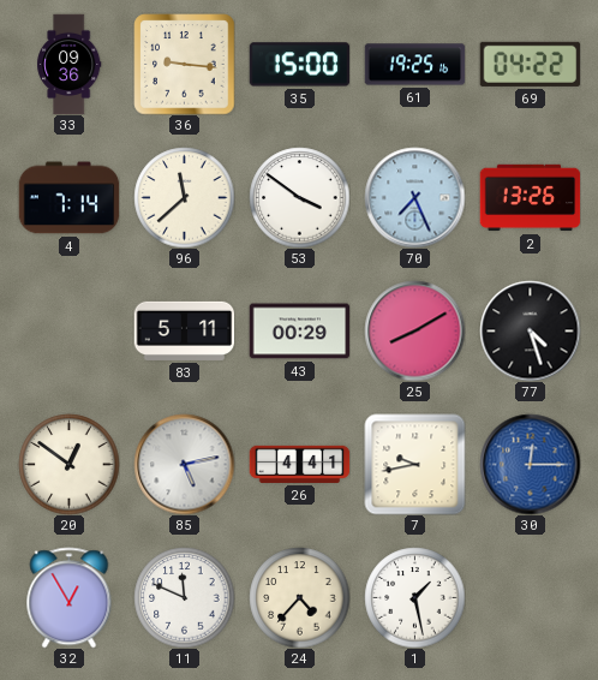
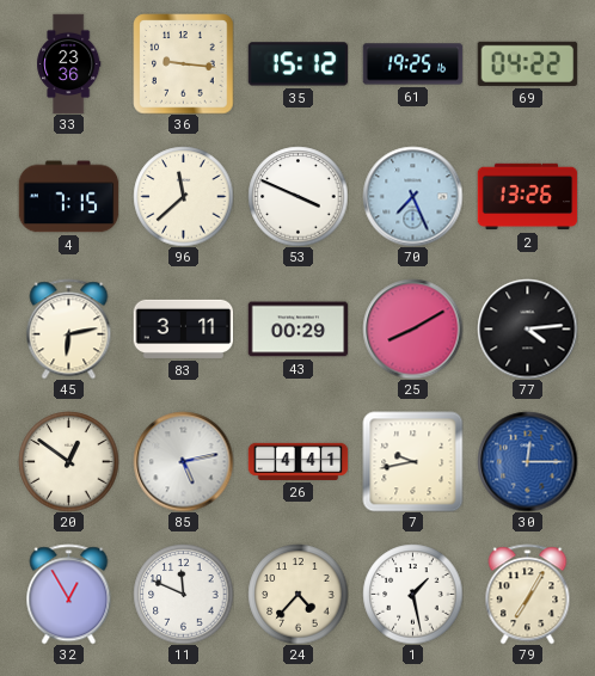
33: 09:36 -> 23:36 (69, 63)
35: 15:00 -> 15:12 (297, 64)
4: 7:14 -> 7:15 (68, 197)
53: 3:51 -> 3:49 (297, 196)
45: none -> 6:13 (69, 328)
83: 5:11 -> 3:11 (183, 328)
77: 4:27 -> 4:14 (527, 328)
79: none -> 7:05 (528, 594)
